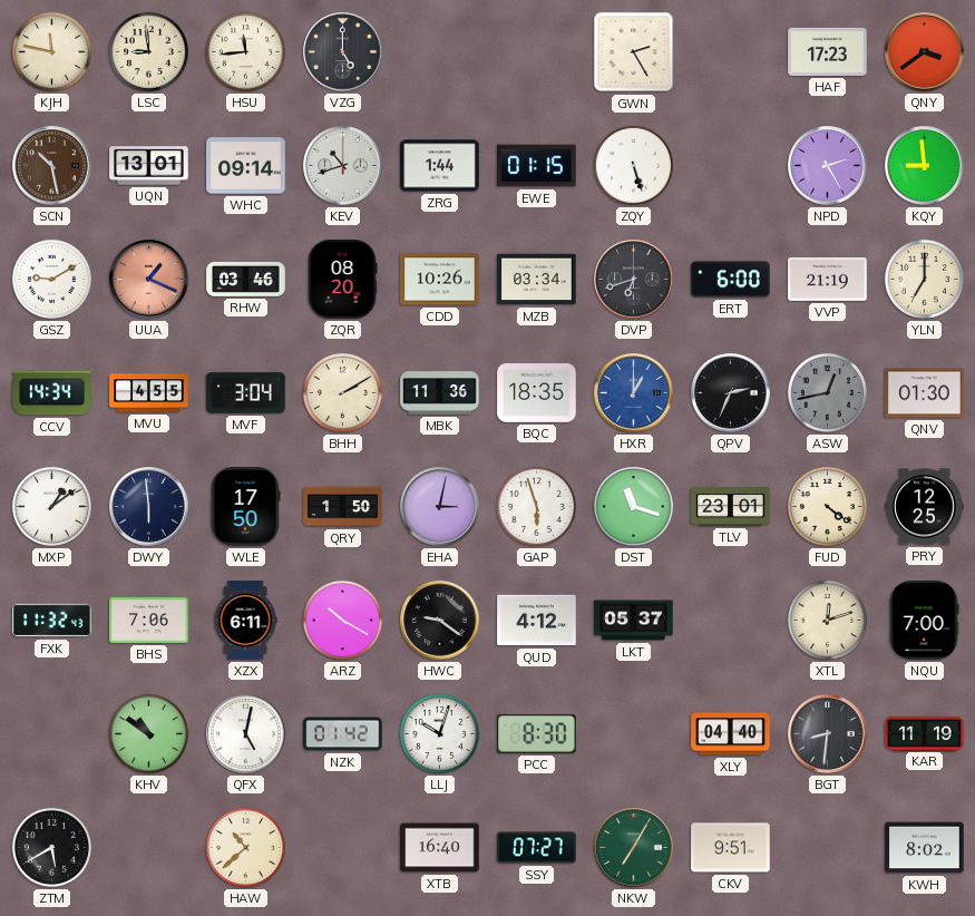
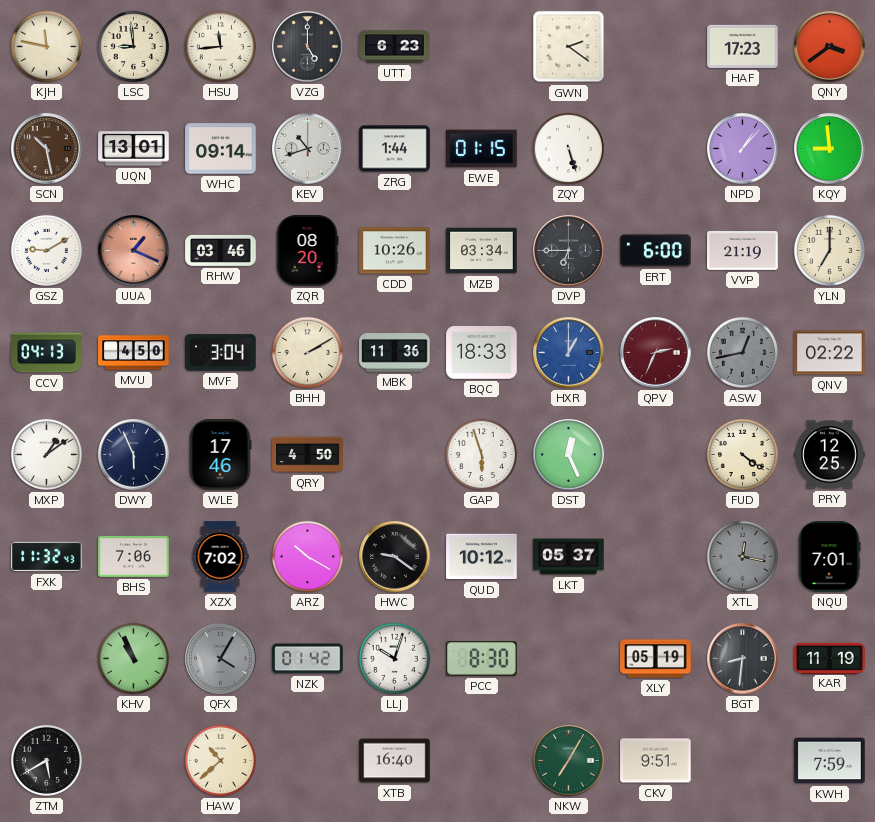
UTT: none -> 6:23 (395, 47)
GWN: 2:25 -> 2:21 (569, 47)
NPD: 2:25 -> 1:07 (743, 149)
DVP: 6:42 -> 6:45 (569, 251)
CCV: 14:34 -> 04:13 (47, 353)
MVU: 4:55 -> 4:50 (134, 353)
BQC: 18:35 -> 18:33 (482, 353)
QPV dial: black -> burgundy (656, 353)
QNV: 01:30 -> 02:22 (830, 353)
DWY: 5:59 -> 5:56 (134, 455)
WLE: 17:50 -> 17:46 (220, 455)
QRY: 1:50 -> 4:50 (308, 455)
EHA: 3:02 -> none (440, 507)
DST: 11:18 -> 12:26 (569, 455)
TLV: 23:01 -> none (731, 507)
XZX: 6:11 -> 7:02 (220, 557)
QUD: 4:12 -> 10:12 (482, 557)
XTL: 12:12 -> 12:17 (742, 556)
XTL dial: cream -> grey (742, 556)
NQU: 7:00 -> 7:01 (829, 557)
KHV: 10:51 -> 10:56 (133, 658)
QFX: 5:02 -> 4:05 (221, 659)
QFX dial: white -> grey (221, 659)
XLY: 04:40 -> 05:19 (656, 659)
SSY: 07:27 -> none (537, 848)
KWH: 8:02 -> 7:59 (830, 761)
